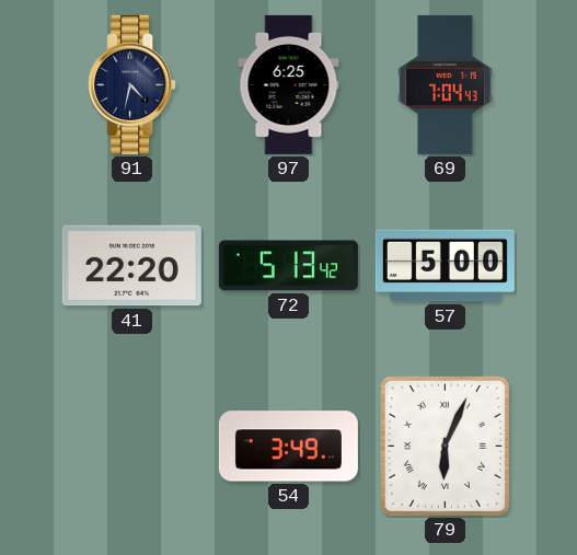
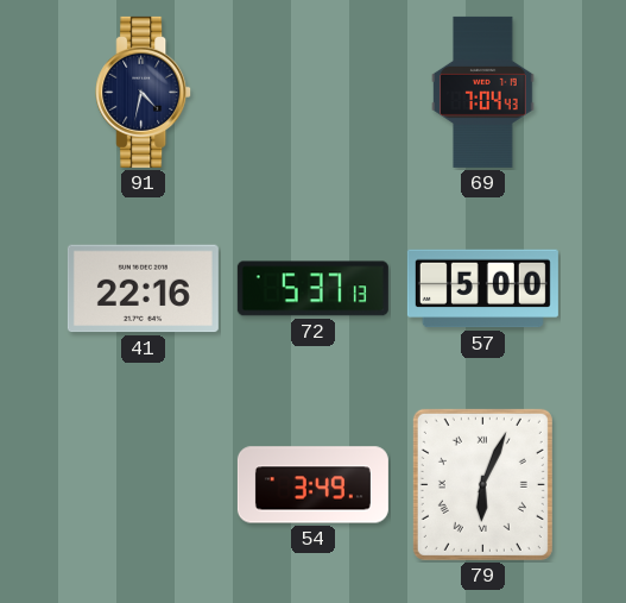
97: 6:25 -> none (289, 84)
41: 22:20 -> 22:16 (143, 289)
72: 5:13 -> 5:37 (312, 289)
